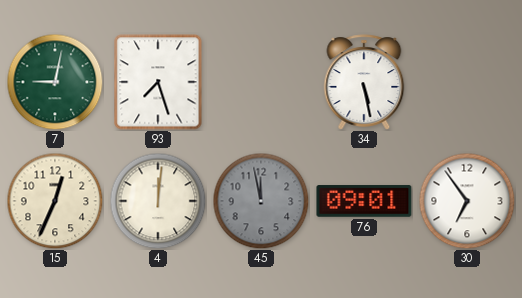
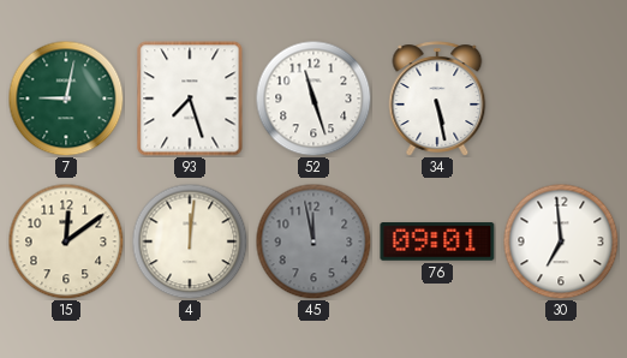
52: none -> 11:27 (313, 99)
15: 12:34 -> 12:09 (66, 241)
30: 6:54 -> 6:59 (561, 241)
